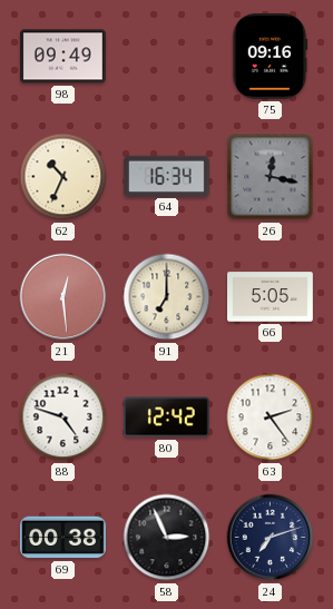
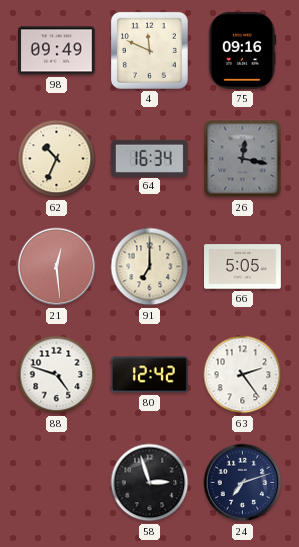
4: none -> 11:49 (149, 50)
69: 00:38 -> none (62, 538)
58: 2:56 -> 2:57 (150, 483)
